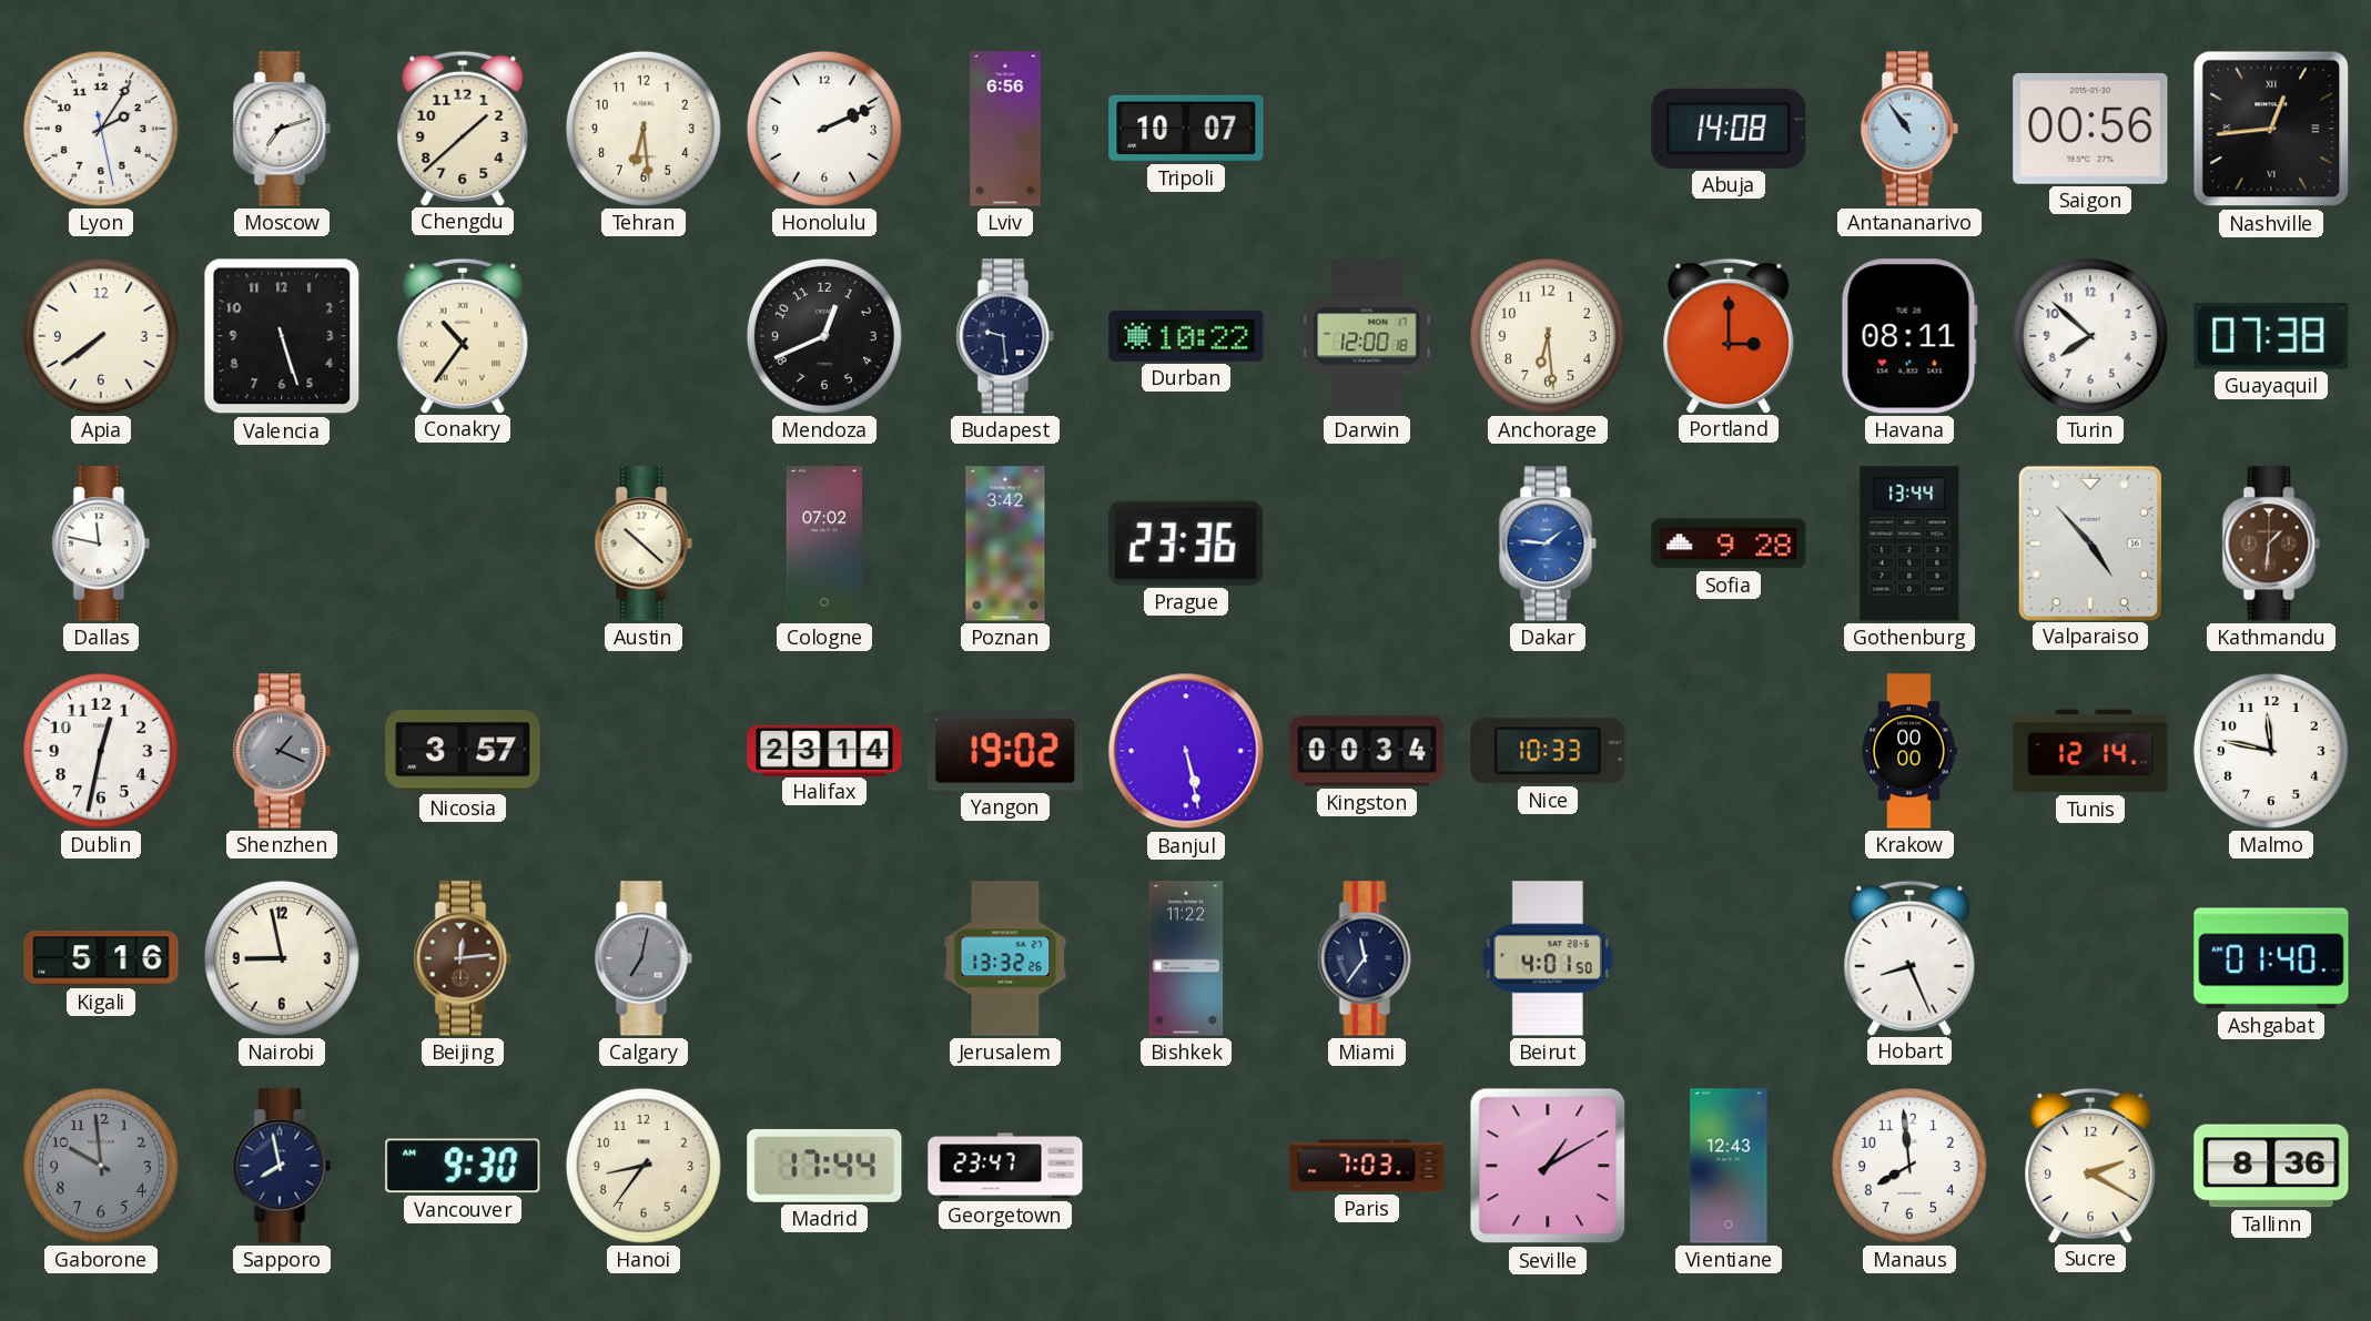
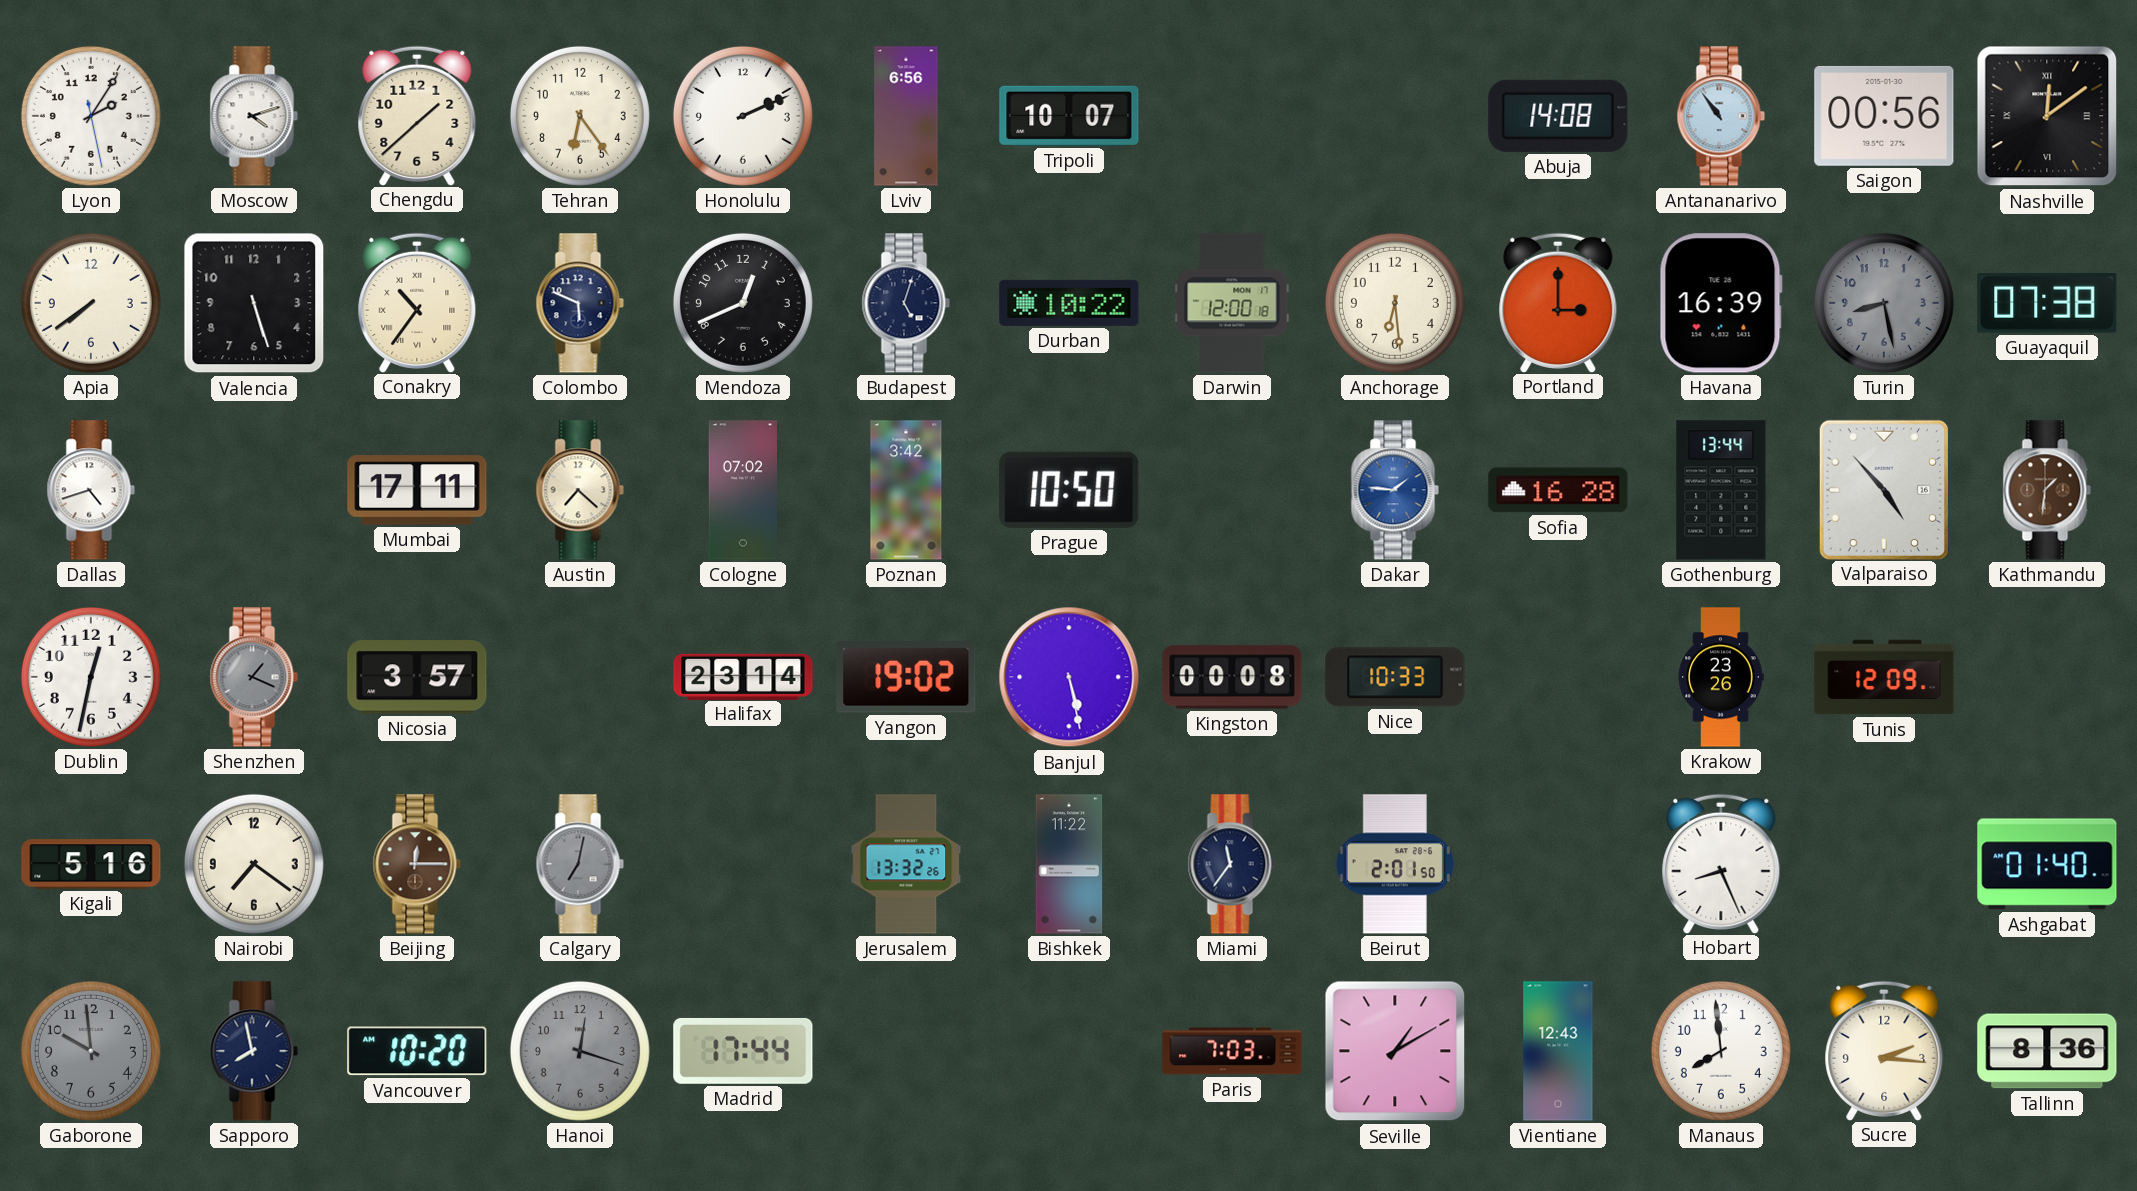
Moscow: 7:12 -> 4:12 (254, 116)
Tehran: 6:29 -> 6:24 (580, 116)
Nashville: 12:44 -> 12:09 (2047, 116)
Colombo: none -> 5:49 (580, 303)
Budapest: 9:29 -> 5:03 (906, 303)
Havana: 08:11 -> 16:39 (1721, 303)
Turin: 7:52 -> 8:28 (1884, 303)
Turin dial: white -> grey (1884, 303)
Dallas: 11:47 -> 4:42 (91, 490)
Mumbai: none -> 17:11 (417, 490)
Austin: 10:22 -> 7:22 (580, 490)
Prague: 23:36 -> 10:50 (1069, 490)
Sofia: 9:28 -> 16:28 (1558, 490)
Kingston: 00:34 -> 00:08 (1232, 677)
Krakow: 00:00 -> 23:26 (1721, 677)
Tunis: 12:14 -> 12:09 (1884, 677)
Malmo: 11:47 -> none (2271, 751)
Nairobi: 8:58 -> 7:21 (254, 864)
Beijing: 12:14 -> 12:15 (417, 864)
Beirut: 4:01 -> 2:01 (1395, 864)
Vancouver: 9:30 -> 10:20 (417, 1051)
Hanoi: 8:36 -> 12:18 (580, 1051)
Hanoi dial: cream -> grey (580, 1051)
Georgetown: 23:47 -> none (1005, 1166)
Sucre: 2:20 -> 2:16 (1884, 1050)
